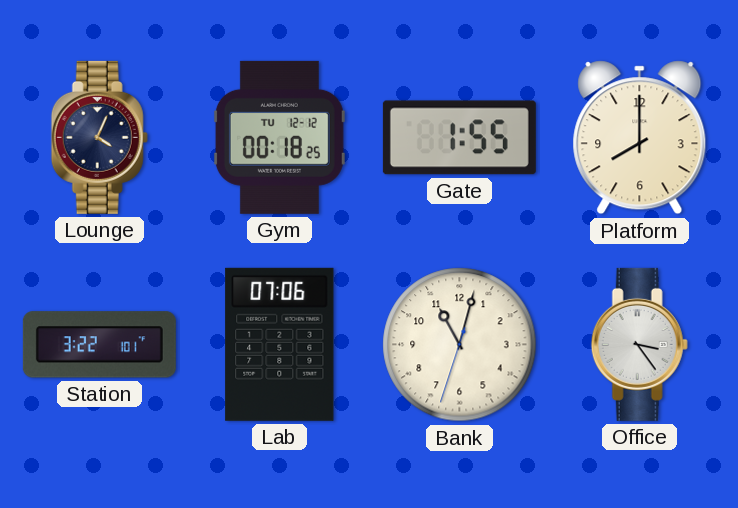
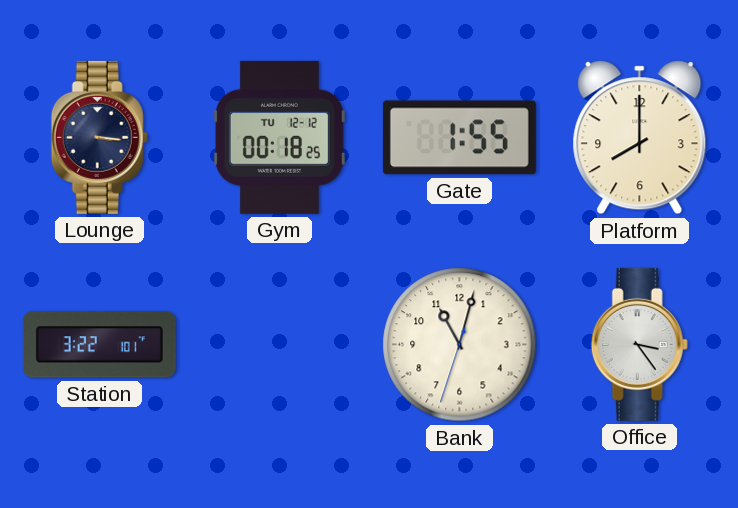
Lounge: 4:04 -> 3:16 (99, 137)
Lab: 07:06 -> none (280, 344)
